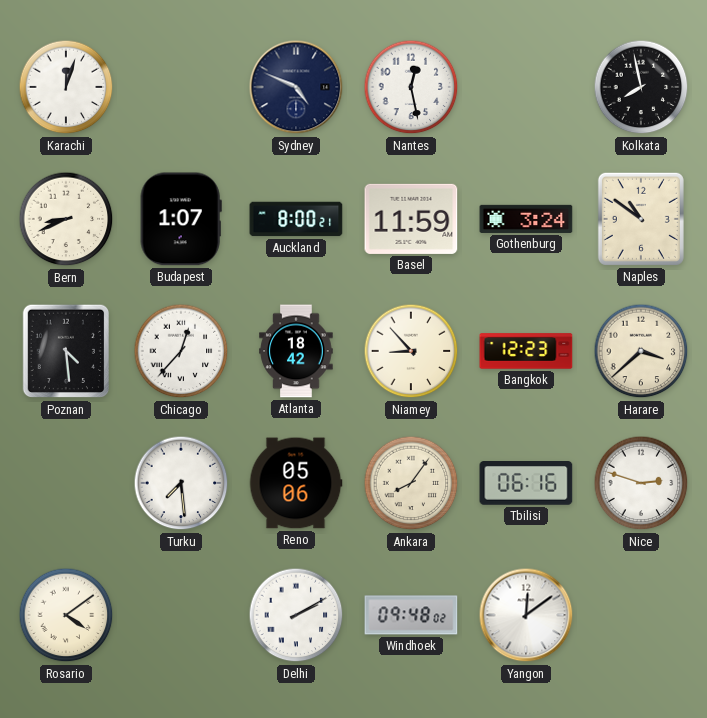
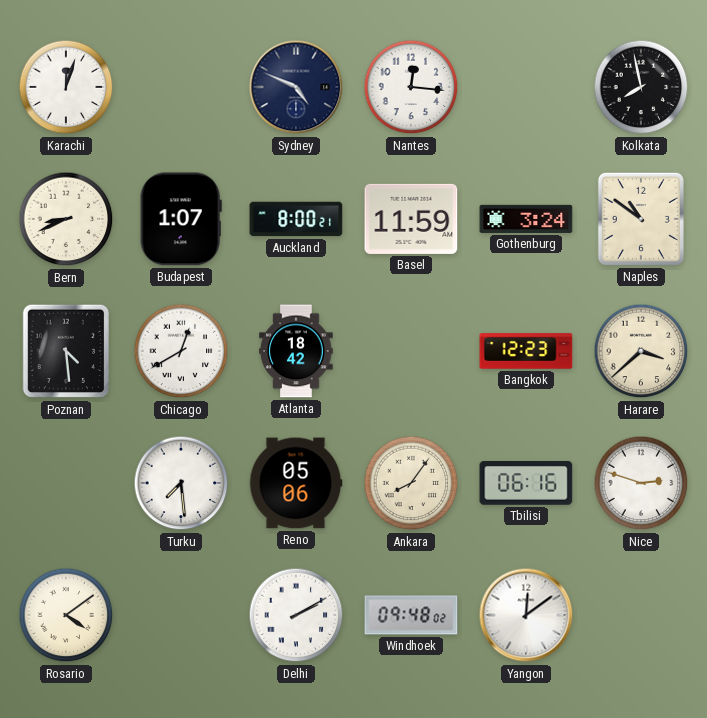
Nantes: 12:28 -> 12:16 (411, 87)
Chicago: 12:37 -> 12:40 (181, 351)
Niamey: 8:53 -> none (411, 351)
